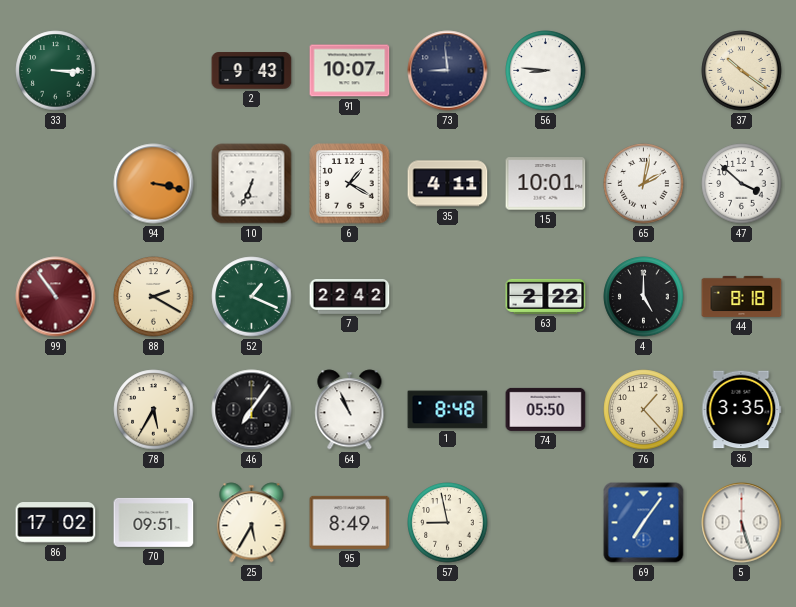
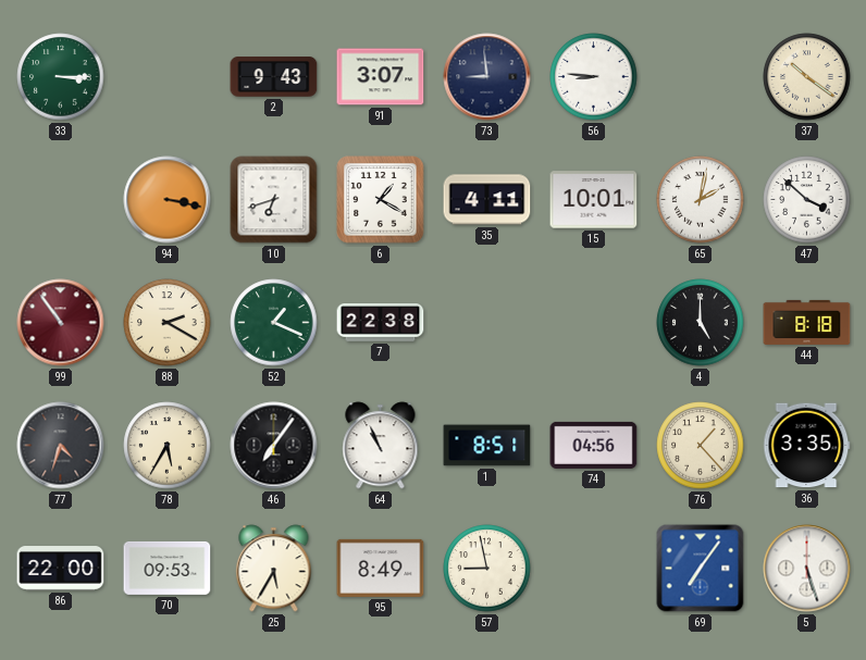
91: 10:07 -> 3:07 (381, 77)
10: 6:34 -> 6:42 (274, 200)
7: 22:42 -> 22:38 (381, 323)
63: 2:22 -> none (546, 296)
77: none -> 4:33 (61, 446)
1: 8:48 -> 8:51 (487, 446)
74: 05:50 -> 04:56 (594, 445)
86: 17:02 -> 22:00 (61, 569)
70: 09:51 -> 09:53 (168, 568)
